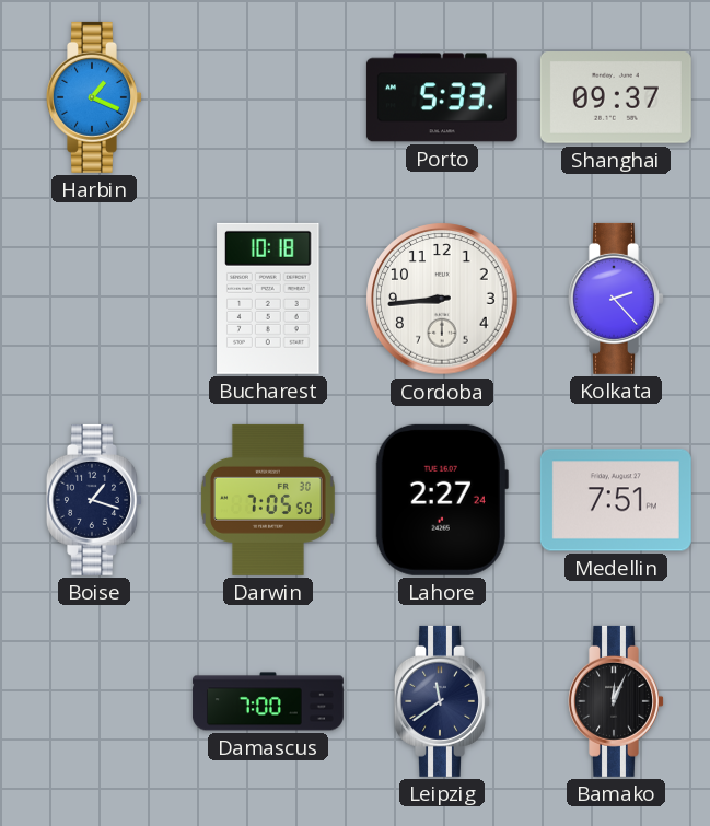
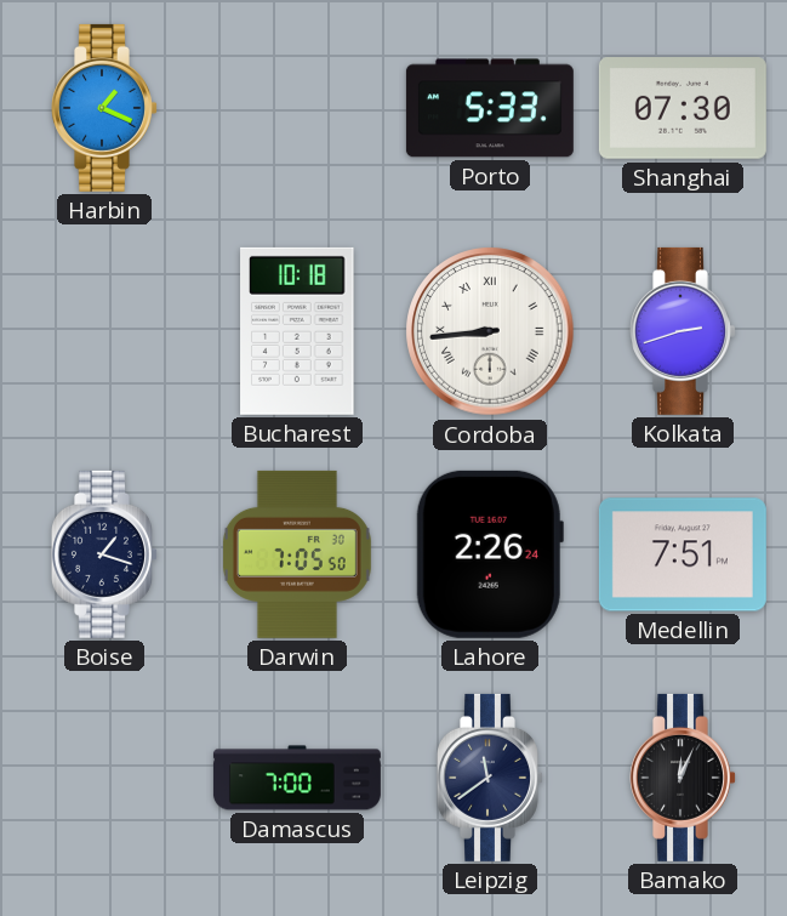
Shanghai: 09:37 -> 07:30 (683, 109)
Cordoba numerals: Arabic -> Roman (490, 331)
Kolkata: 2:23 -> 2:42 (684, 331)
Lahore: 2:27 -> 2:26 (490, 554)
